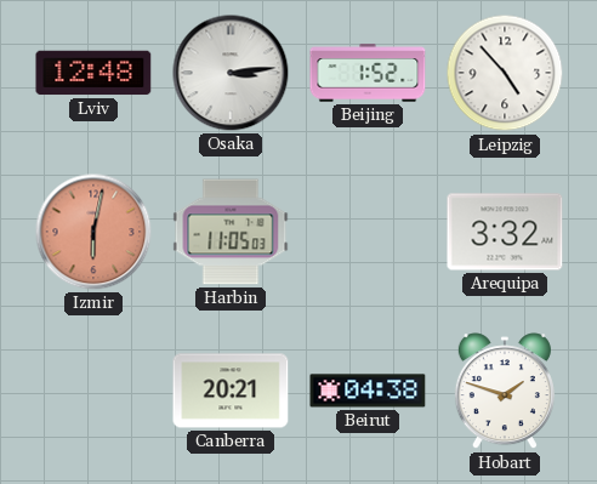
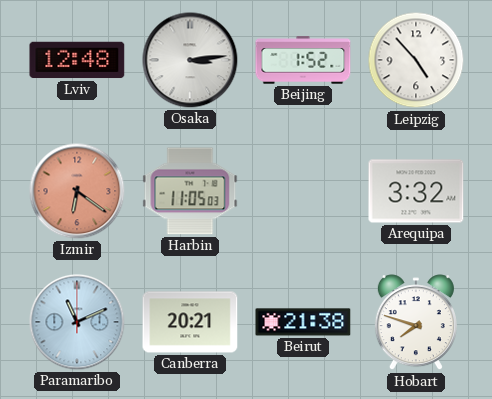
Izmir: 6:02 -> 6:21 (77, 191)
Paramaribo: none -> 11:11 (77, 322)
Beirut: 04:38 -> 21:38 (303, 322)
Hobart: 1:48 -> 7:48 (416, 323)
